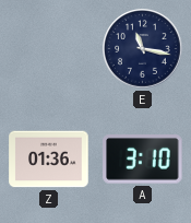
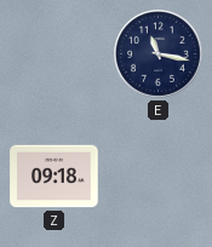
Z: 01:36 -> 09:18 (55, 177)
A: 3:10 -> none (143, 160)
